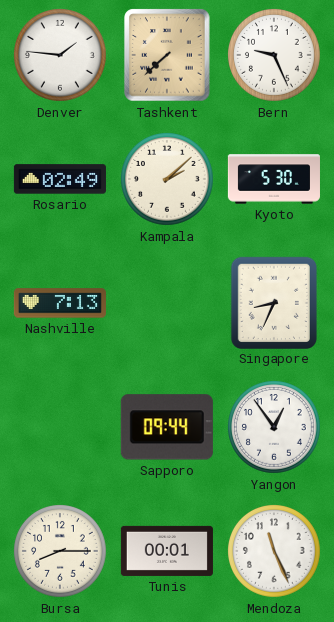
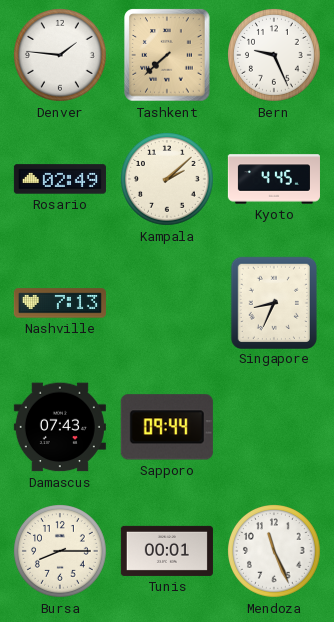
Kyoto: 5:30 -> 4:45 (274, 179)
Damascus: none -> 07:43 (60, 427)
Yangon: 12:54 -> none (275, 428)
